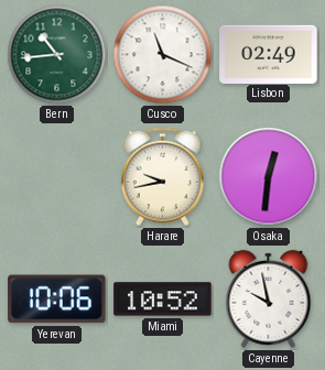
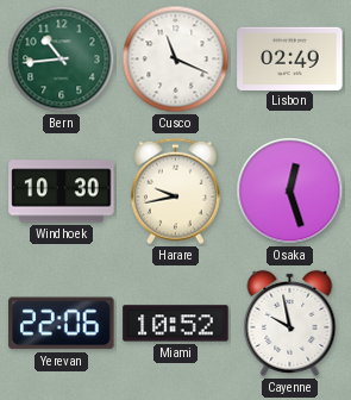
Windhoek: none -> 10:30 (62, 192)
Osaka: 12:31 -> 12:27 (290, 192)
Yerevan: 10:06 -> 22:06 (62, 324)
